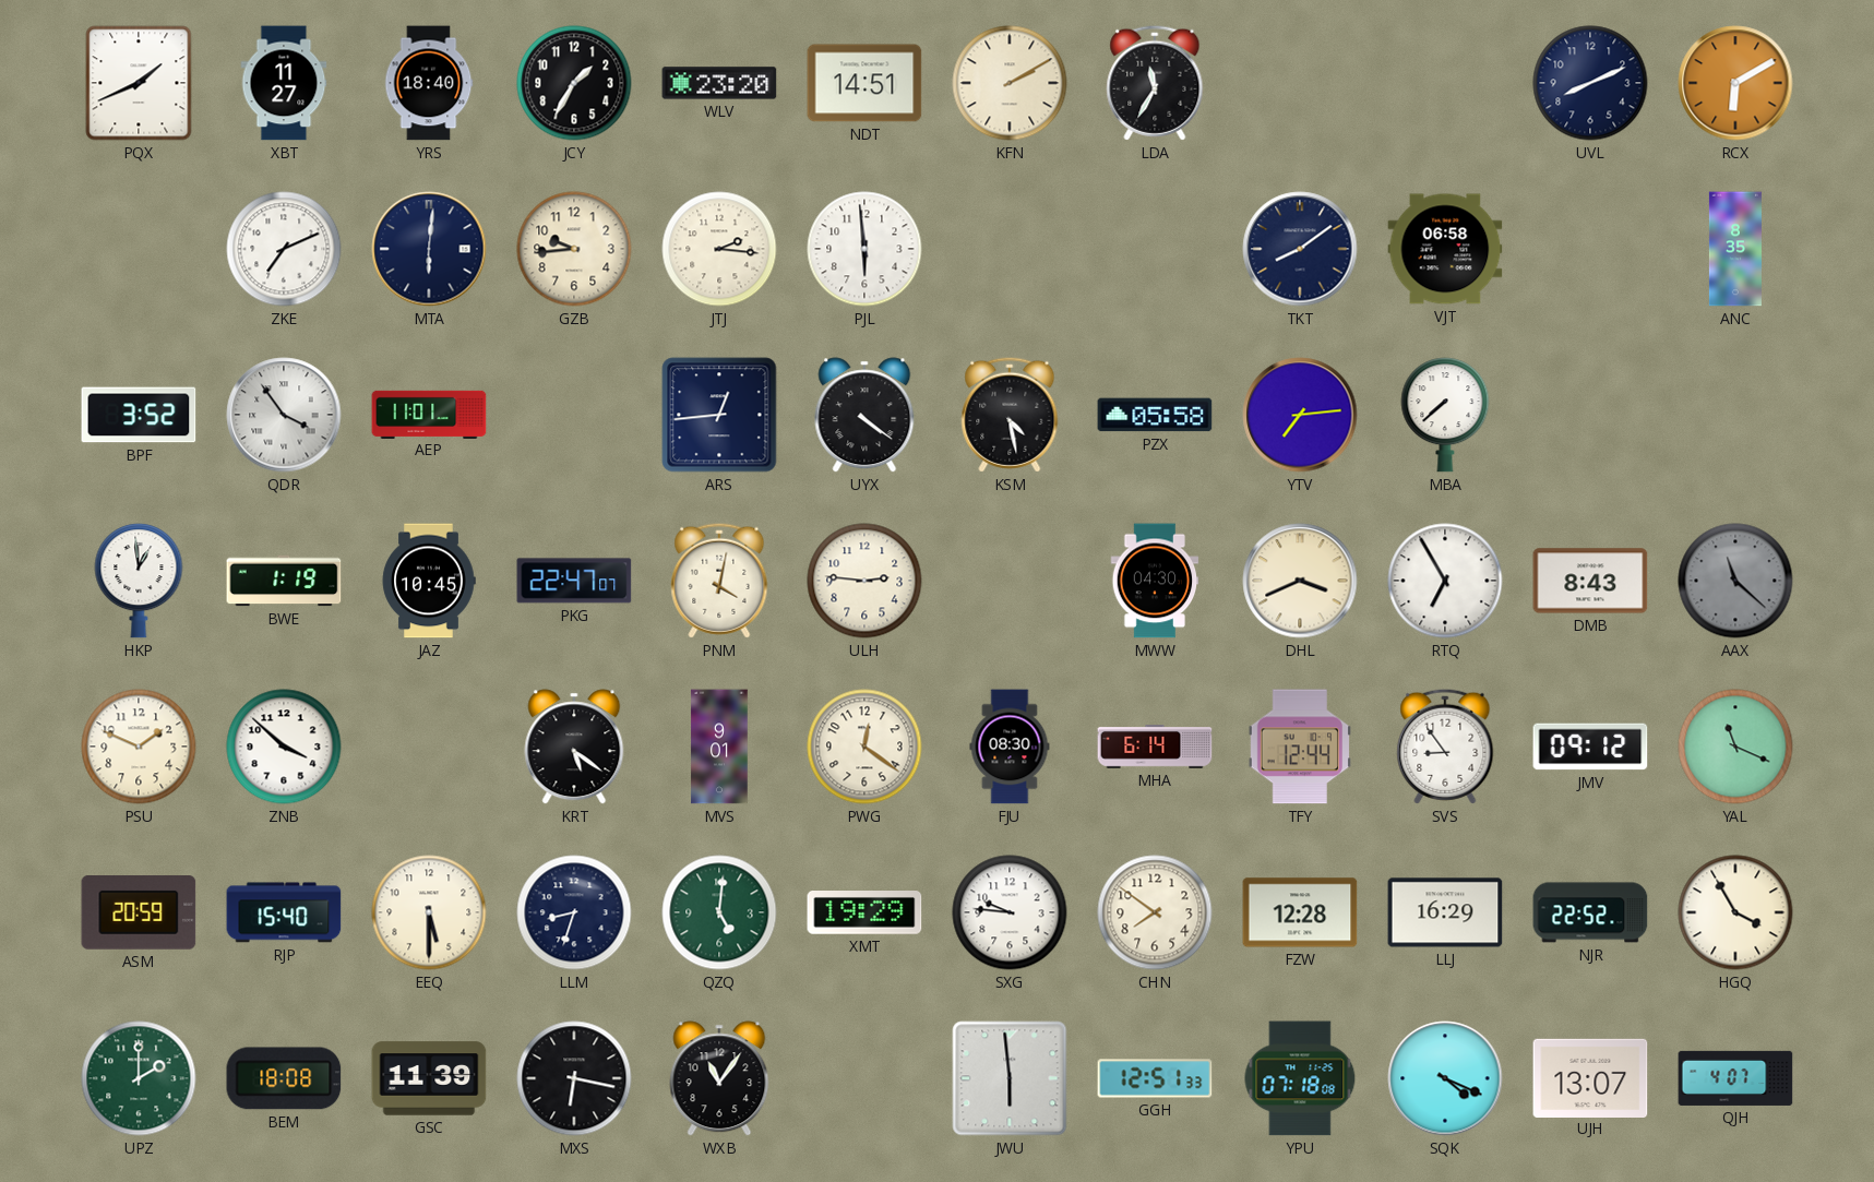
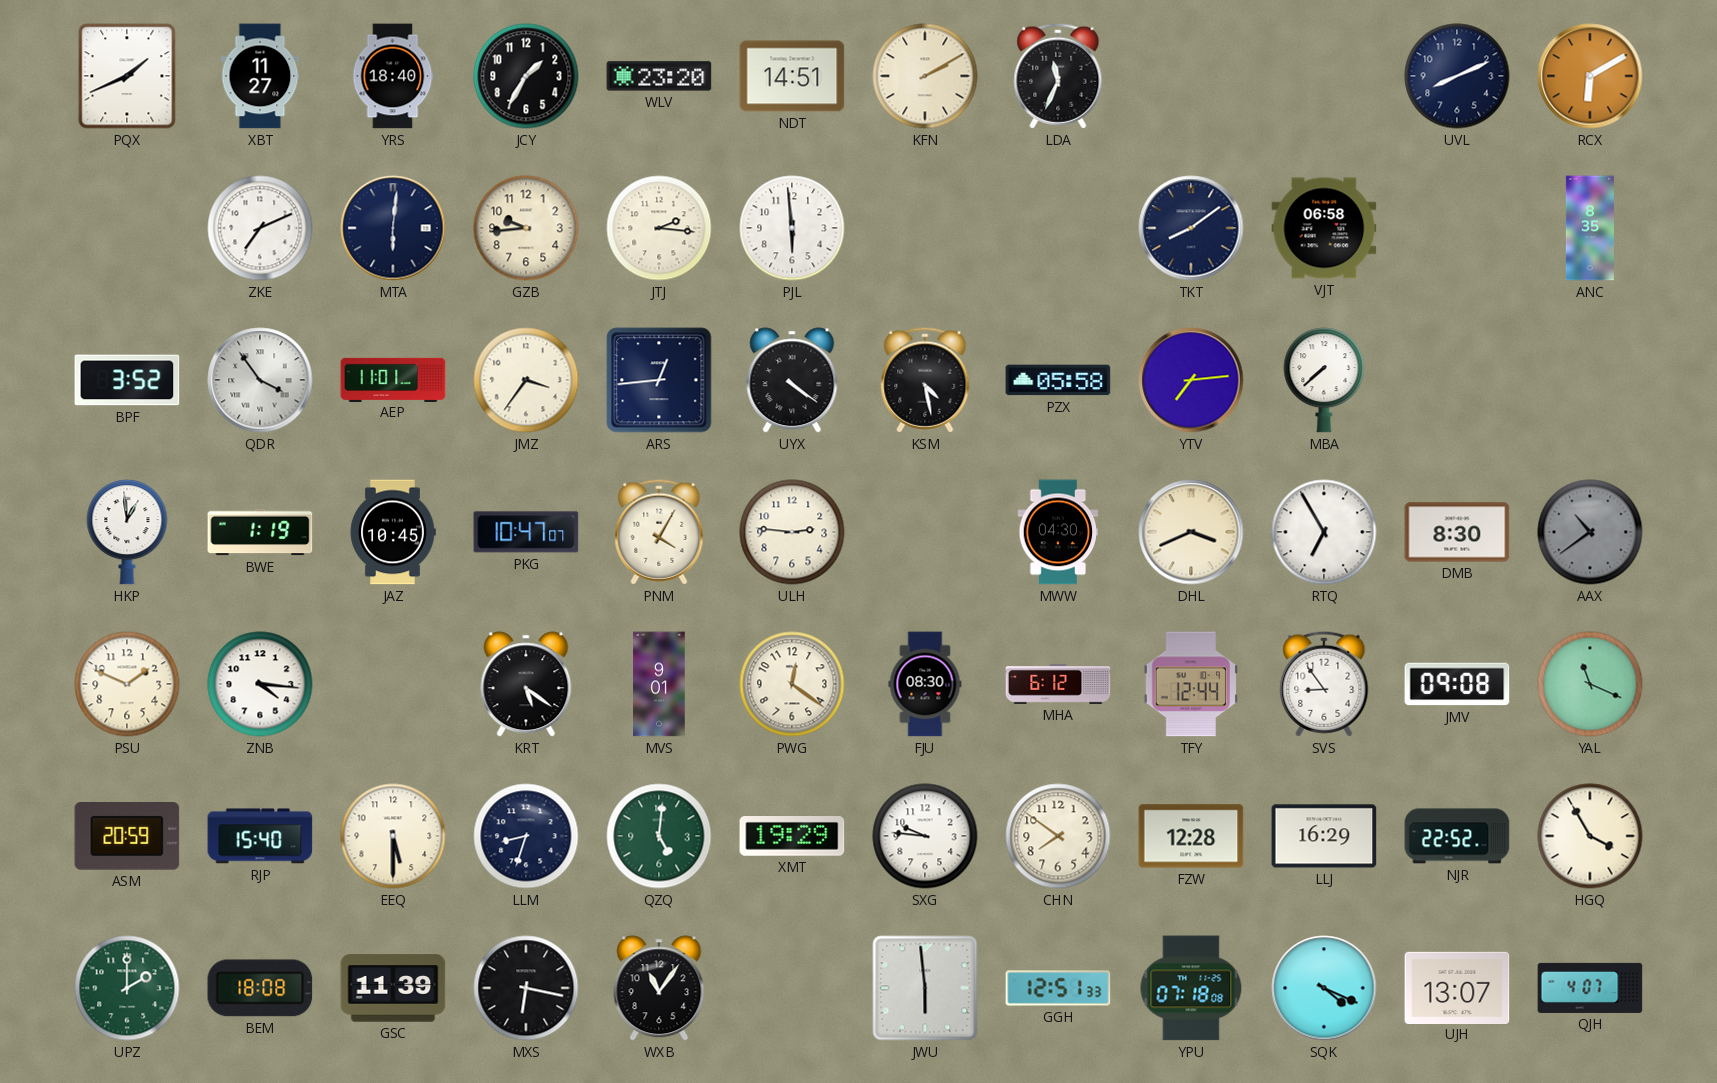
LDA: 11:35 -> 11:34 (1058, 76)
JMZ: none -> 3:36 (526, 380)
PKG: 22:47 -> 10:47 (526, 532)
PNM: 4:02 -> 4:05 (659, 532)
DMB: 8:43 -> 8:30 (1457, 532)
AAX: 11:22 -> 10:39 (1590, 532)
ZNB: 3:52 -> 4:16 (260, 684)
MHA: 6:14 -> 6:12 (1058, 685)
JMV: 09:12 -> 09:08 (1457, 684)
